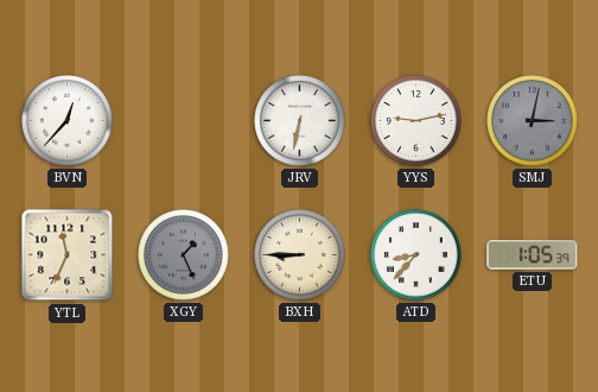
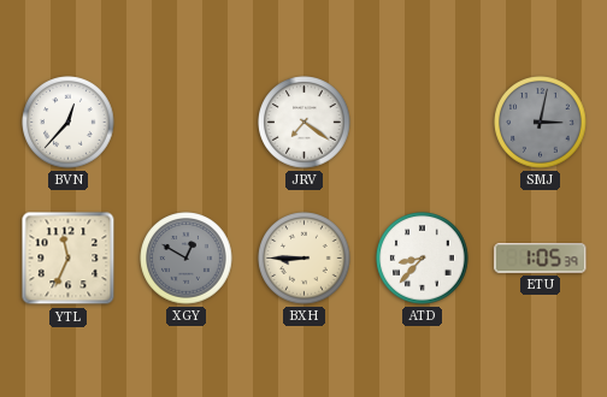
JRV: 6:32 -> 7:21 (305, 123)
YYS: 9:13 -> none (416, 121)
XGY: 1:26 -> 12:50 (187, 259)
